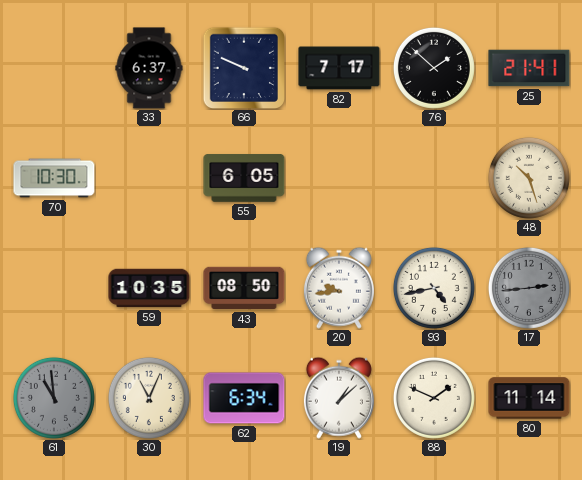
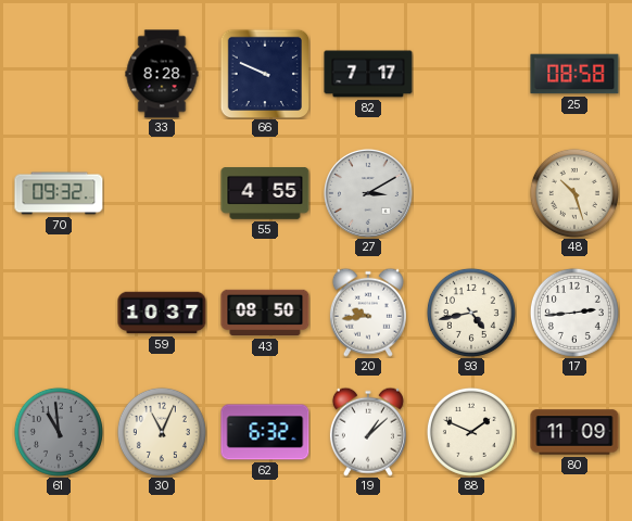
33: 6:37 -> 8:28 (162, 74)
76: 1:52 -> none (434, 68)
25: 21:41 -> 08:58 (574, 74)
70: 10:30 -> 09:32 (59, 193)
55: 6:05 -> 4:55 (265, 194)
27: none -> 3:10 (369, 194)
59: 10:35 -> 10:37 (162, 313)
17 dial: grey -> white (574, 313)
62: 6:34 -> 6:32 (265, 432)
80: 11:14 -> 11:09 (574, 432)
